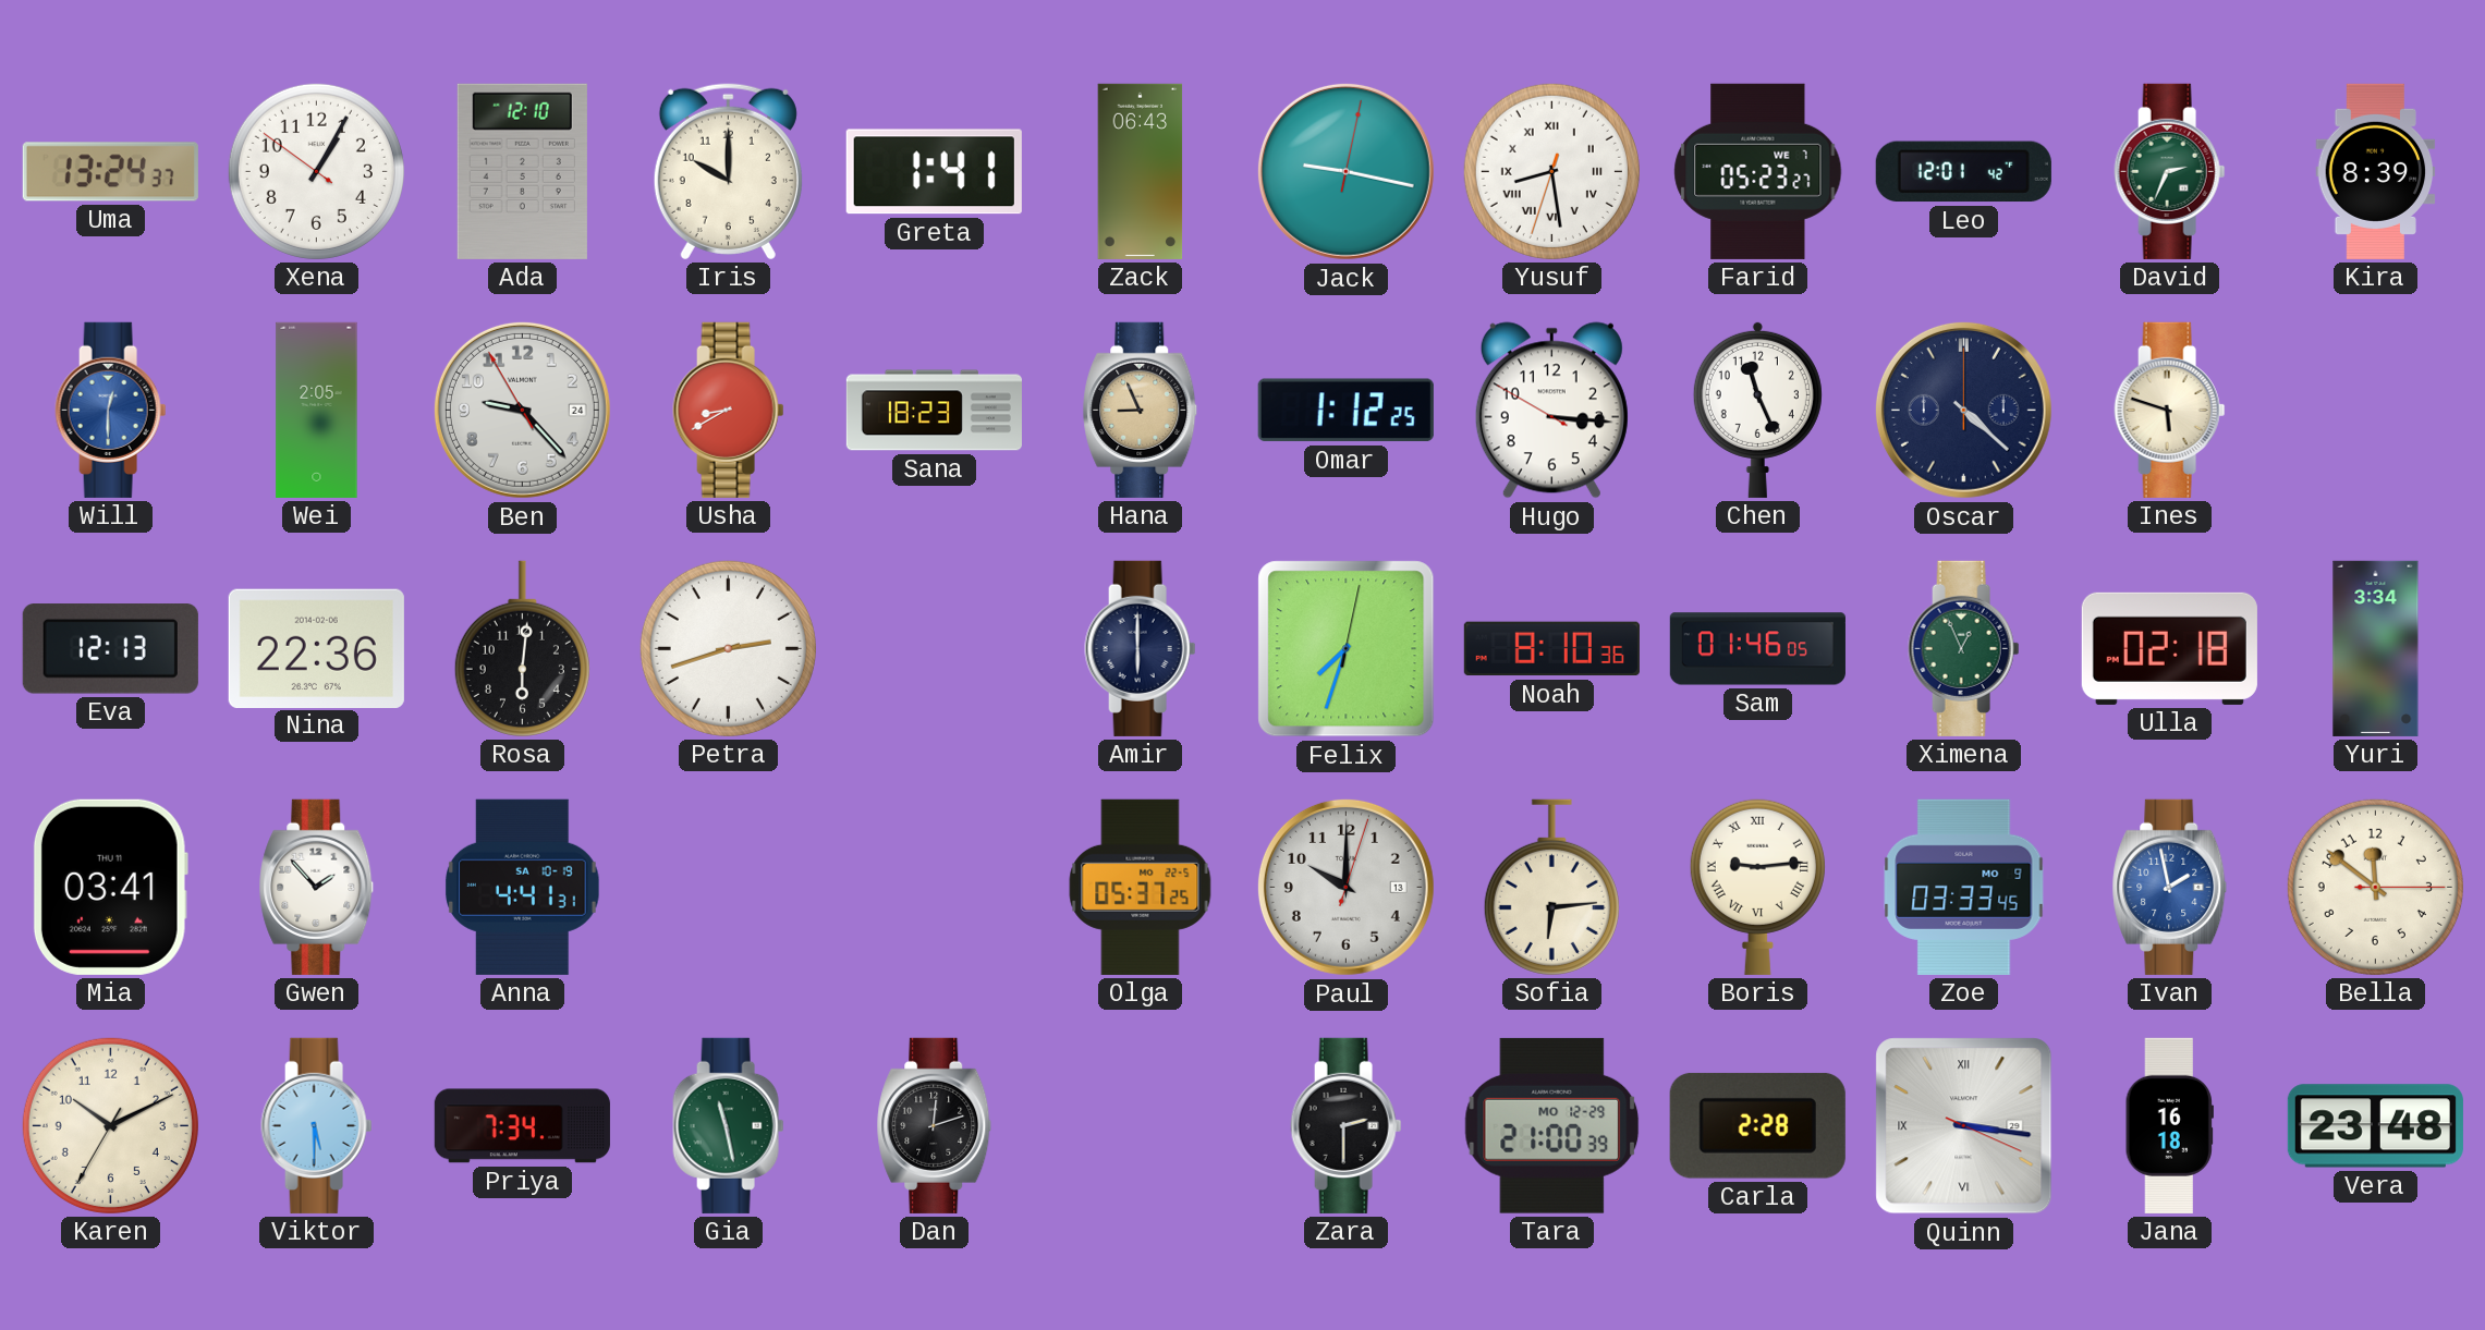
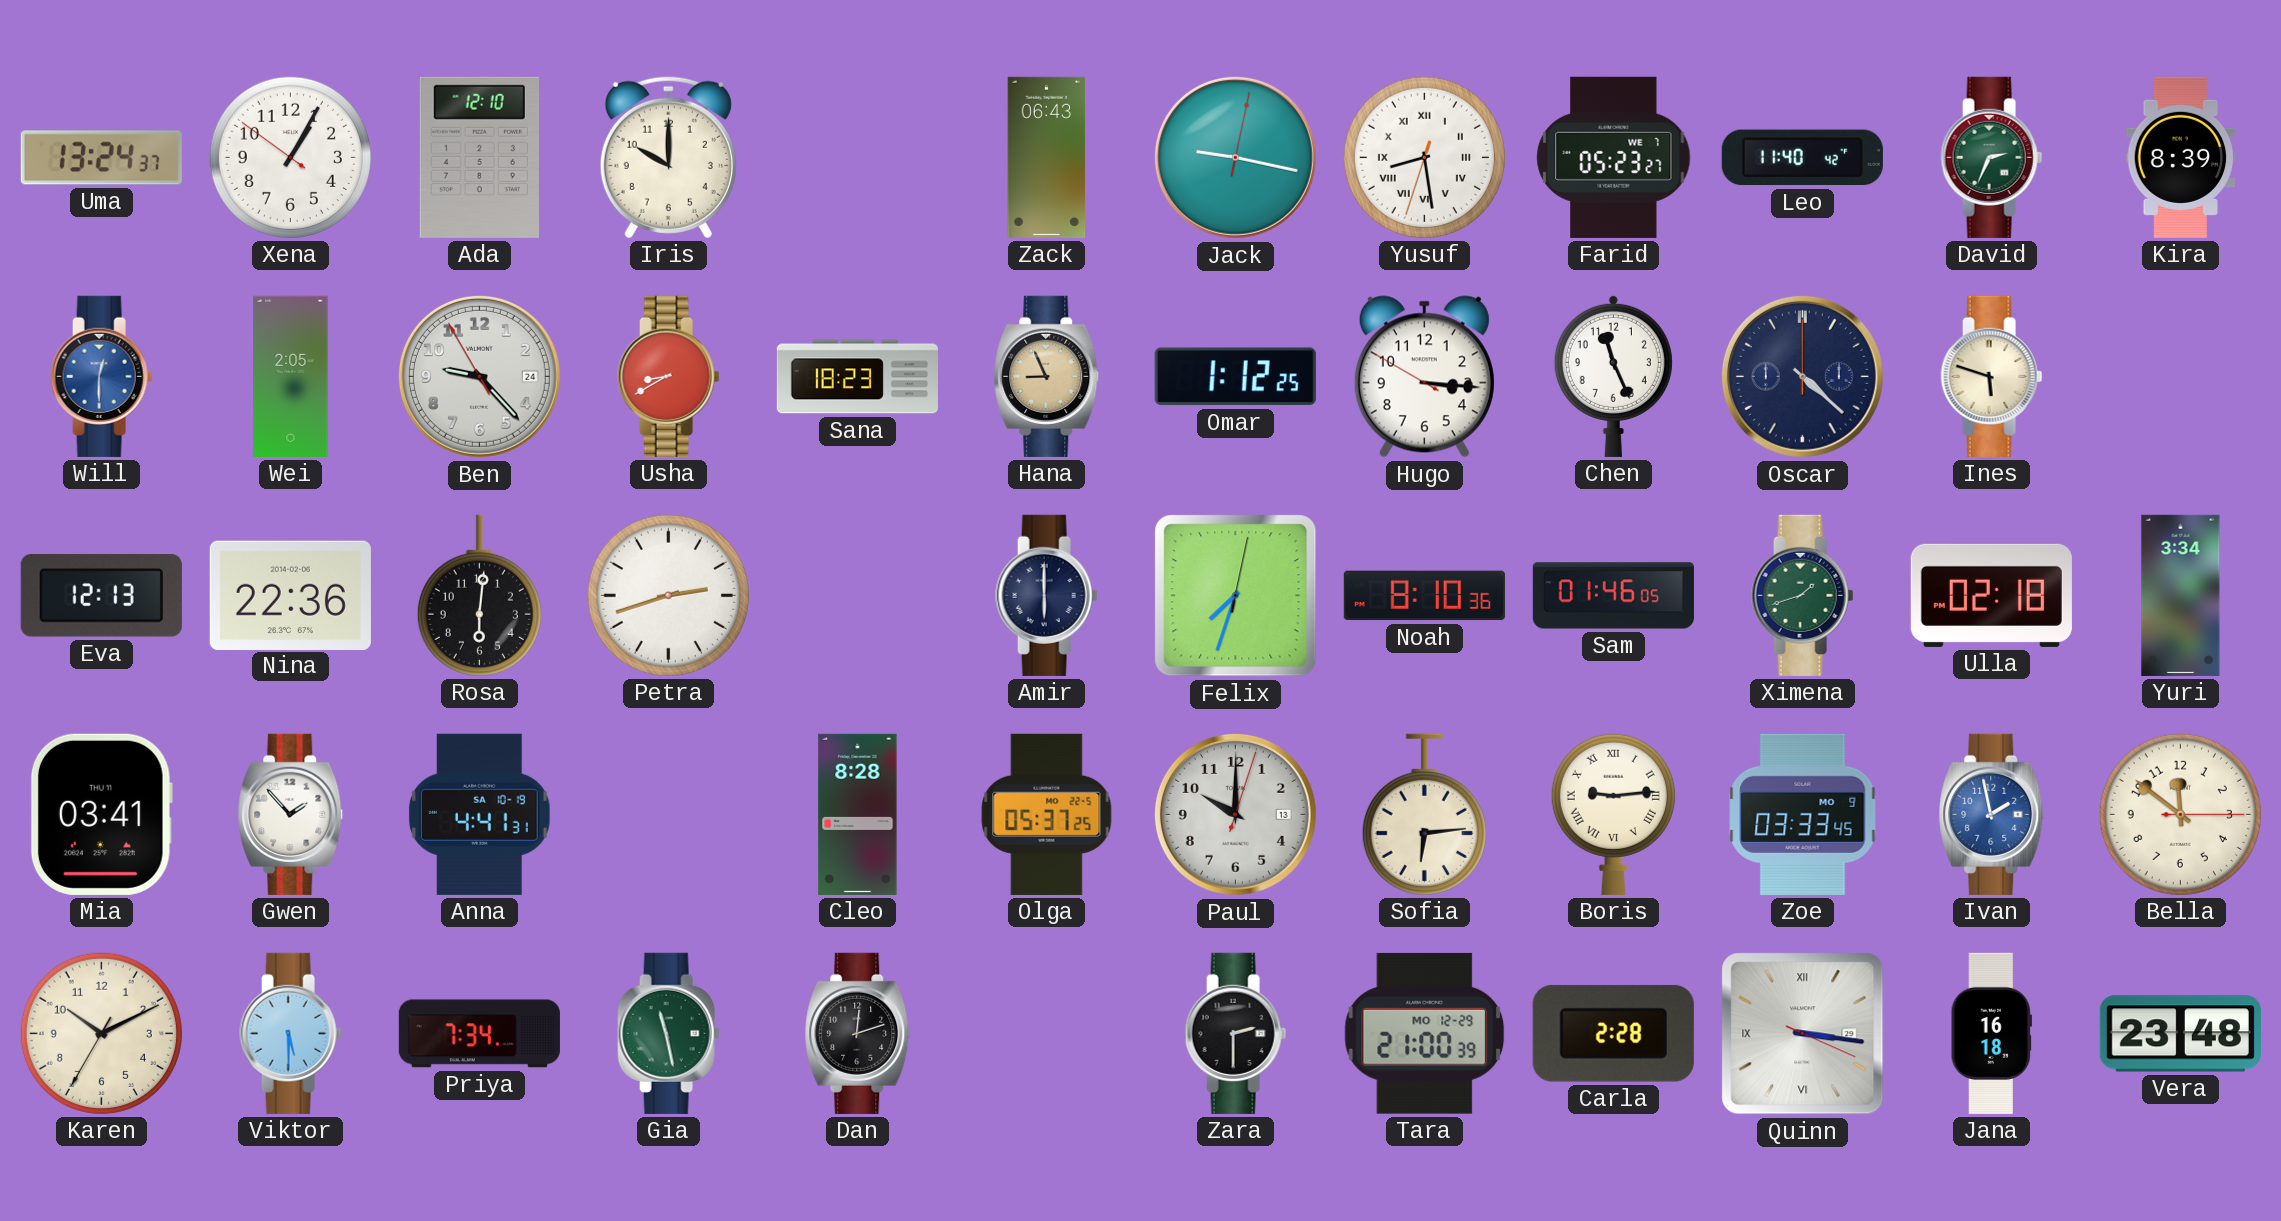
Greta: 1:41 -> none (934, 172)
Leo: 12:01 -> 11:40 (1802, 158)
Ximena: 12:56 -> 1:42 (1803, 595)
Cleo: none -> 8:28 (858, 814)
